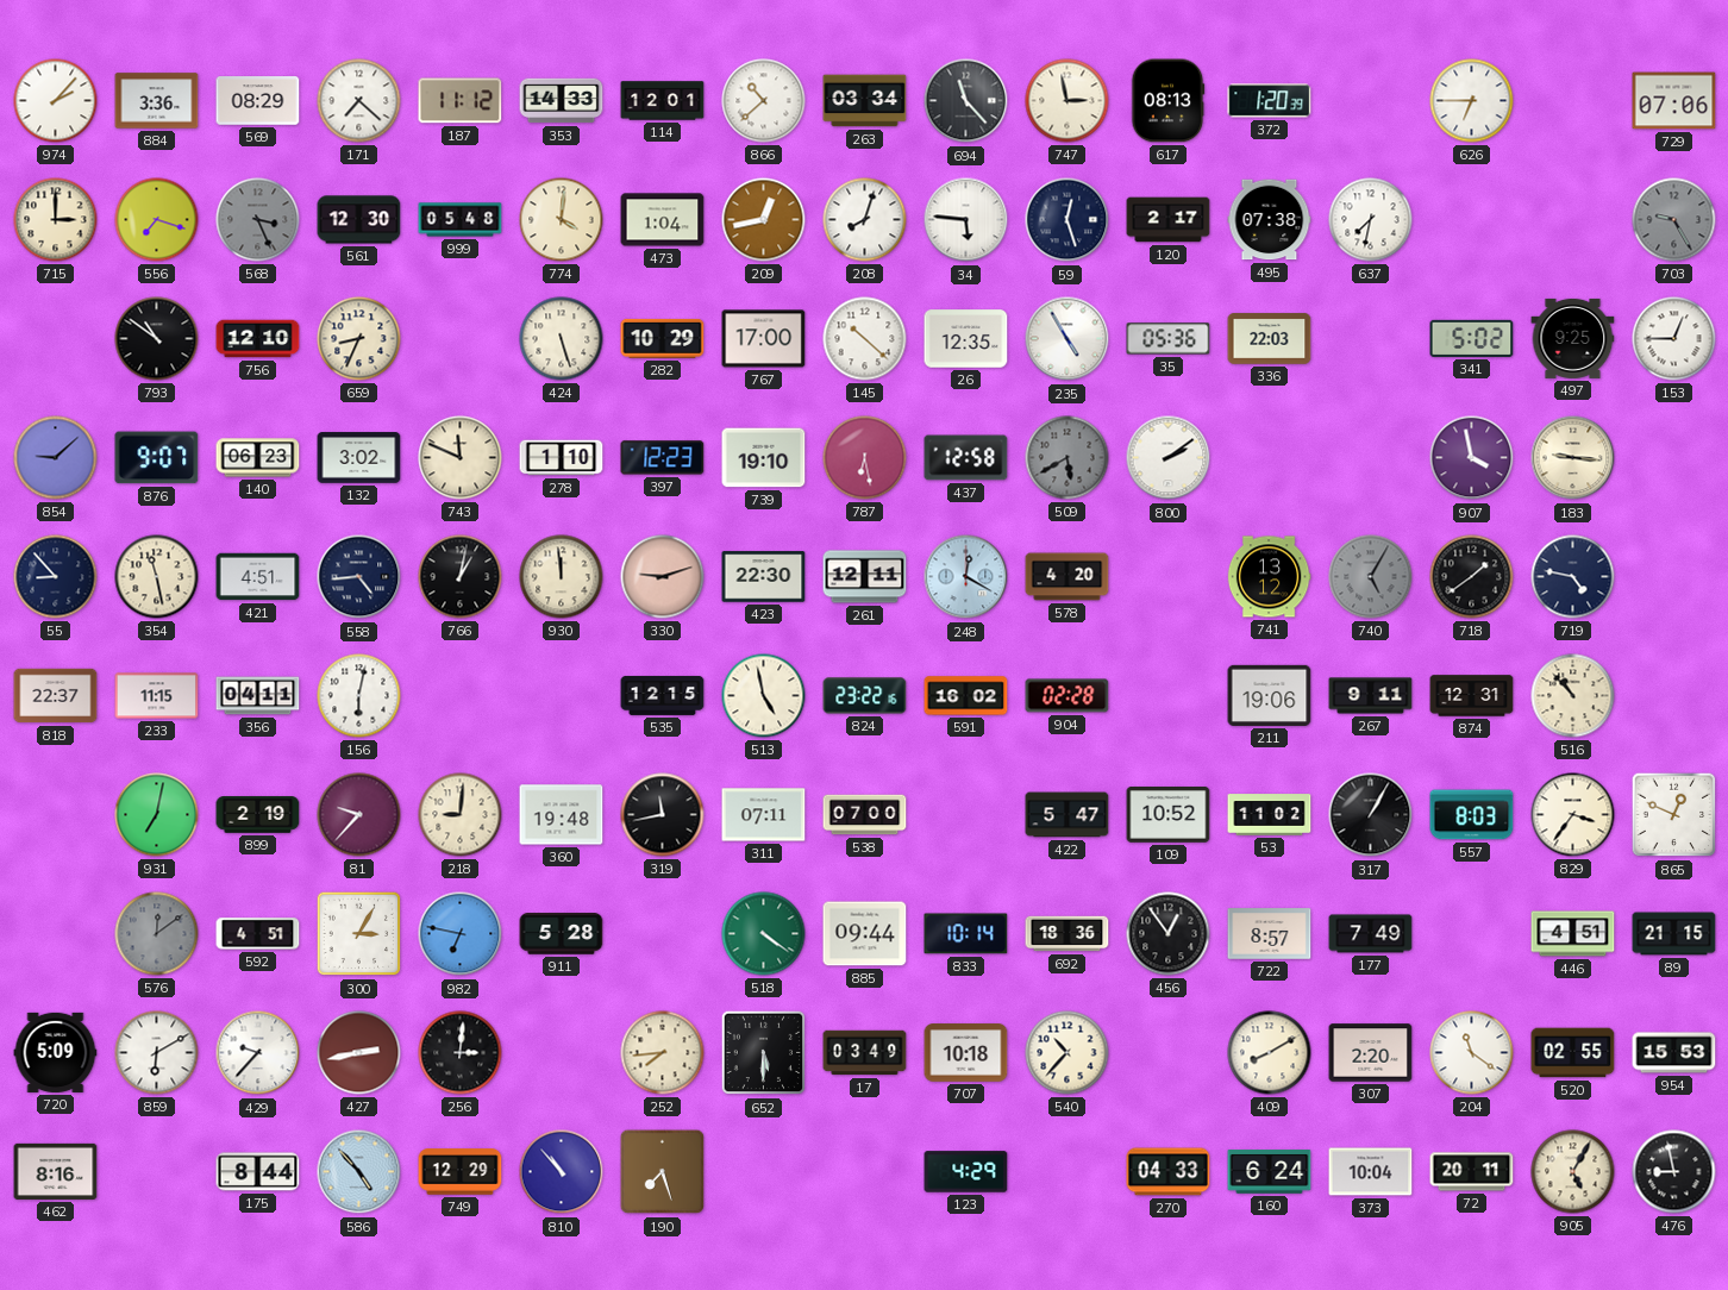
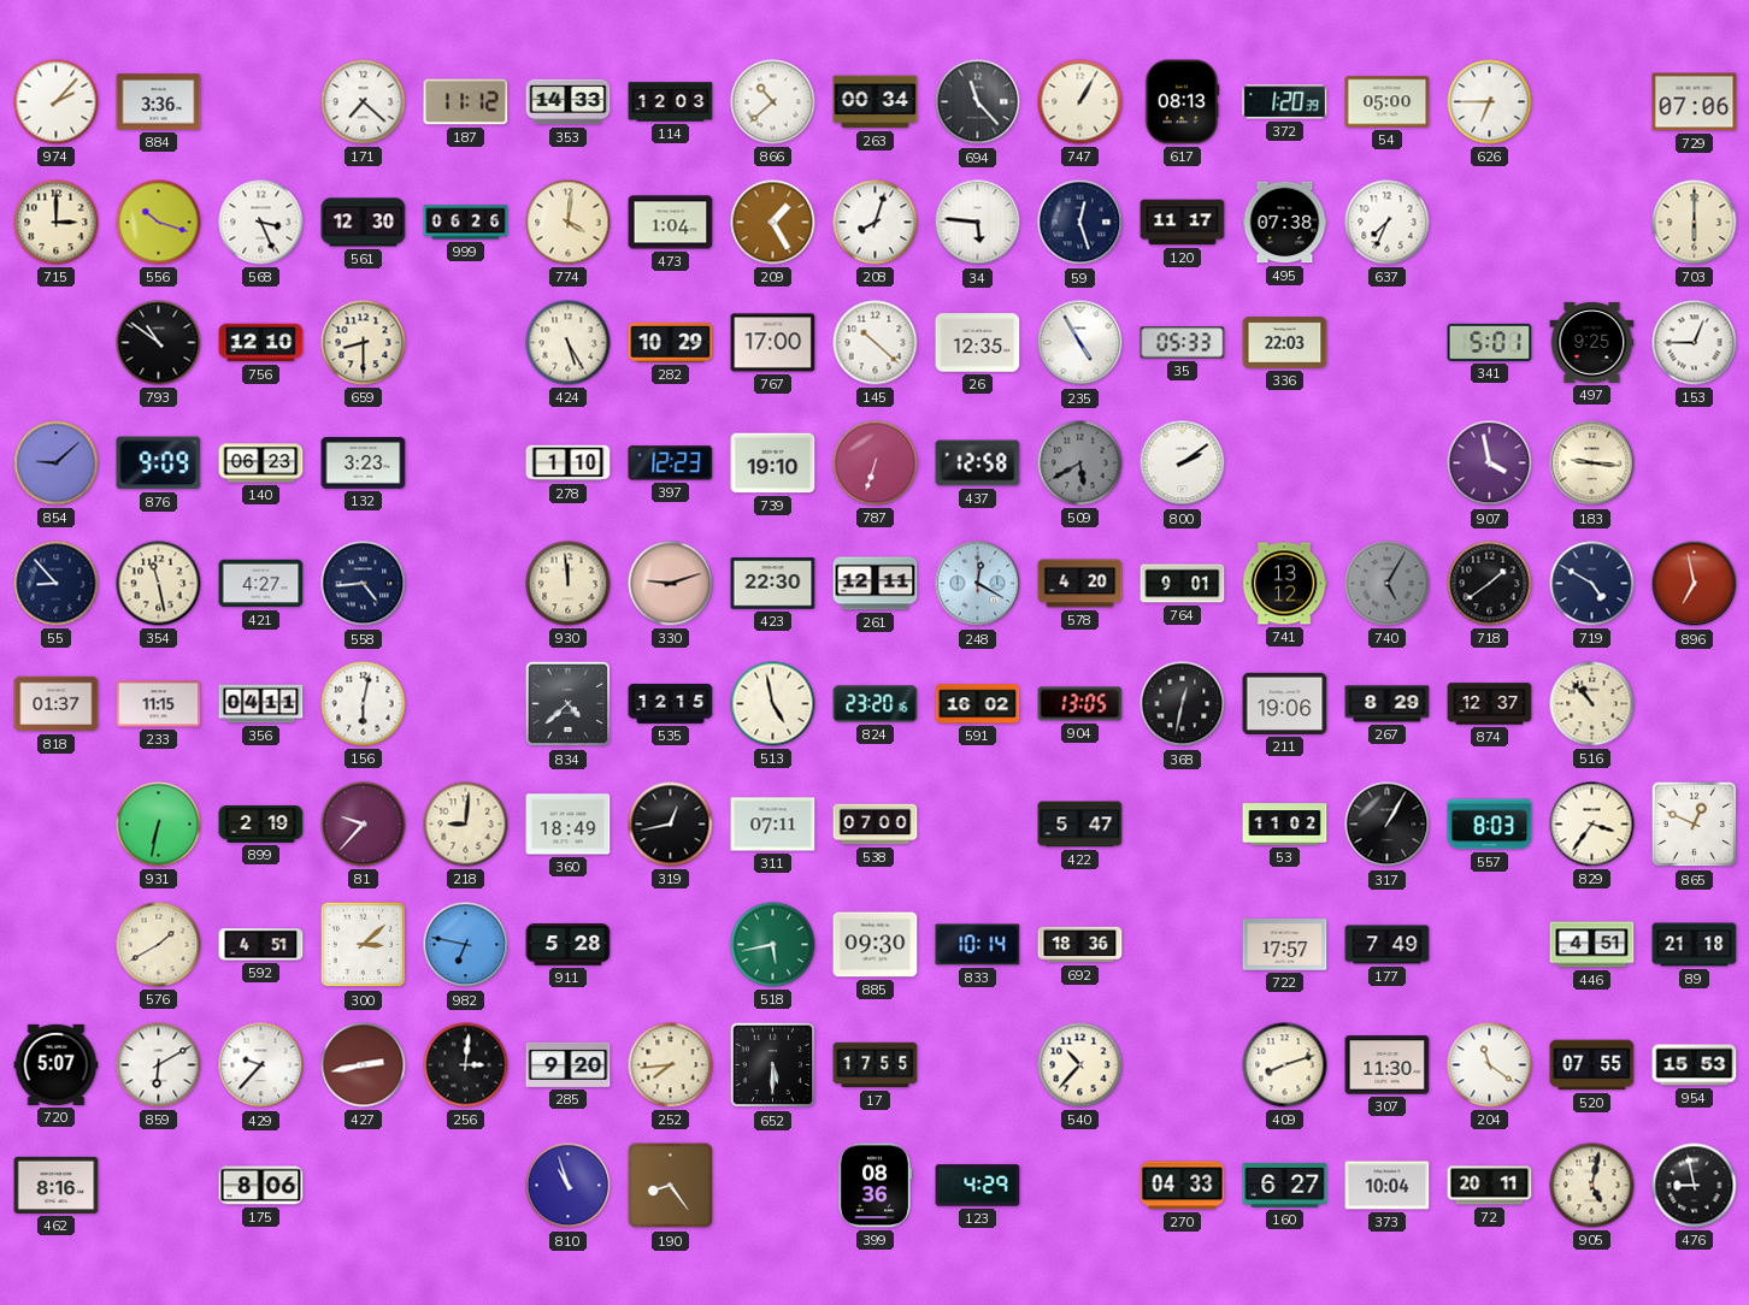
569: 08:29 -> none (258, 101)
114: 12:01 -> 12:03 (671, 102)
263: 03:34 -> 00:34 (876, 102)
747: 2:58 -> 1:05 (1080, 102)
54: none -> 05:00 (1388, 102)
556: 7:18 -> 10:18 (159, 223)
568 dial: grey -> white (261, 223)
999: 05:48 -> 06:26 (466, 223)
209: 12:43 -> 1:25 (773, 223)
120: 2:17 -> 11:17 (1183, 223)
637: 7:32 -> 7:34 (1388, 223)
703: 9:25 -> 6:00 (1695, 223)
703 dial: grey -> cream (1695, 223)
659: 8:34 -> 8:30 (364, 343)
424: 5:27 -> 5:25 (569, 343)
35: 05:36 -> 05:33 (1183, 343)
341: 5:02 -> 5:01 (1490, 342)
876: 9:07 -> 9:09 (159, 463)
132: 3:02 -> 3:23 (364, 463)
743: 11:49 -> none (461, 458)
787: 6:28 -> 6:33 (876, 463)
421: 4:51 -> 4:27 (261, 584)
766: 1:02 -> none (461, 577)
764: none -> 9:01 (1183, 584)
719: 4:47 -> 4:50 (1592, 584)
896: none -> 6:58 (1695, 584)
818: 22:37 -> 01:37 (57, 704)
834: none -> 4:38 (569, 704)
824: 23:22 -> 23:20 (876, 704)
904: 02:28 -> 13:05 (1080, 704)
368: none -> 12:32 (1183, 704)
267: 9:11 -> 8:29 (1388, 704)
874: 12:31 -> 12:37 (1490, 704)
931: 7:02 -> 6:32 (159, 825)
360: 19:48 -> 18:49 (569, 825)
319: 11:43 -> 12:43 (671, 825)
109: 10:52 -> none (1169, 815)
576: 12:09 -> 1:40 (159, 945)
576 dial: grey -> cream (159, 945)
300: 3:05 -> 3:08 (364, 945)
518: 4:21 -> 5:43 (773, 945)
885: 09:44 -> 09:30 (876, 945)
456: 12:54 -> none (1169, 934)
722: 8:57 -> 17:57 (1285, 945)
89: 21:15 -> 21:18 (1695, 945)
720: 5:09 -> 5:07 (57, 1064)
285: none -> 9:20 (569, 1064)
17: 03:49 -> 17:55 (876, 1065)
707: 10:18 -> none (966, 1053)
409: 8:10 -> 8:12 (1285, 1065)
307: 2:20 -> 11:30 (1388, 1065)
520: 02:55 -> 07:55 (1592, 1065)
175: 8:44 -> 8:06 (261, 1186)
586: 4:53 -> none (359, 1172)
749: 12:29 -> none (461, 1172)
810: 10:53 -> 10:57 (569, 1186)
190: 7:27 -> 8:24 (671, 1186)
399: none -> 08:36 (874, 1186)
160: 6:24 -> 6:27 (1285, 1186)
905: 5:05 -> 5:02 (1592, 1186)
